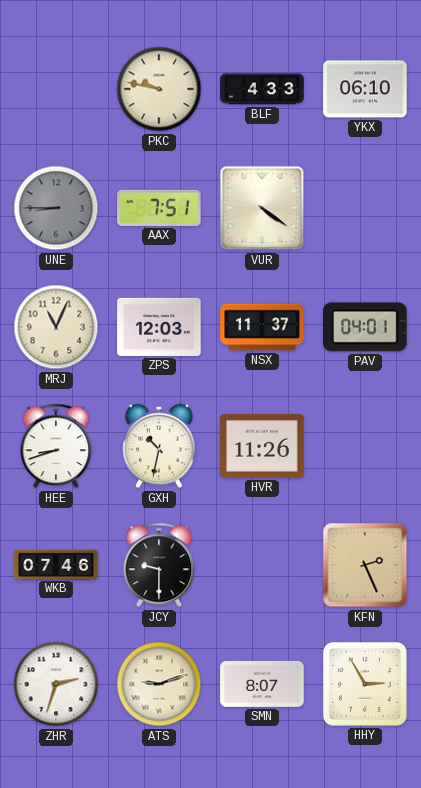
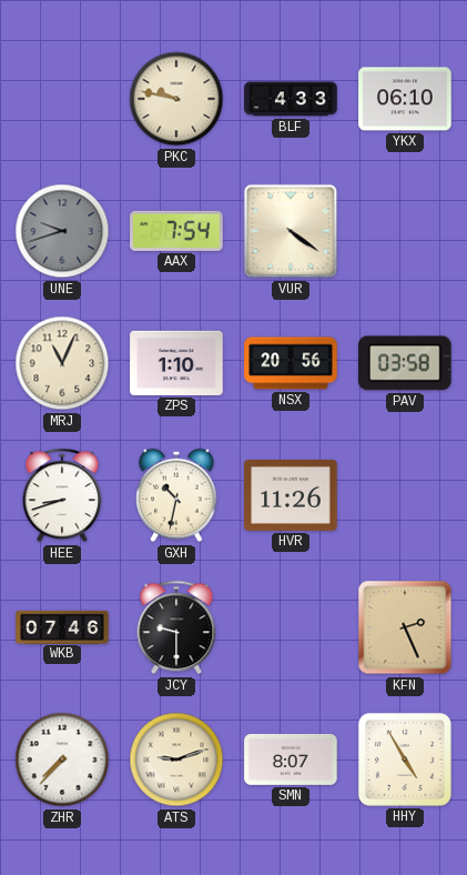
UNE: 8:45 -> 9:42 (62, 231)
AAX: 7:51 -> 7:54 (176, 231)
ZPS: 12:03 -> 1:10 (176, 363)
NSX: 11:37 -> 20:56 (291, 363)
PAV: 04:01 -> 03:58 (405, 363)
ZHR: 2:33 -> 7:37 (62, 760)
HHY: 2:55 -> 4:55 (405, 760)
